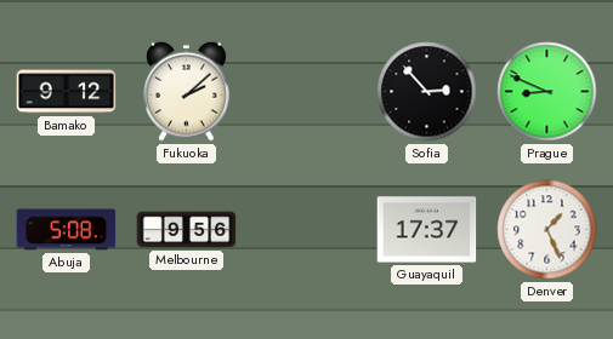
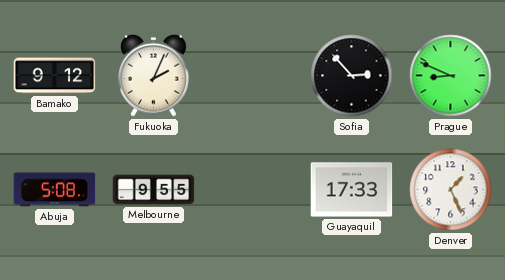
Fukuoka: 2:08 -> 2:04 (154, 75)
Melbourne: 9:56 -> 9:55 (154, 190)
Guayaquil: 17:37 -> 17:33 (352, 190)
